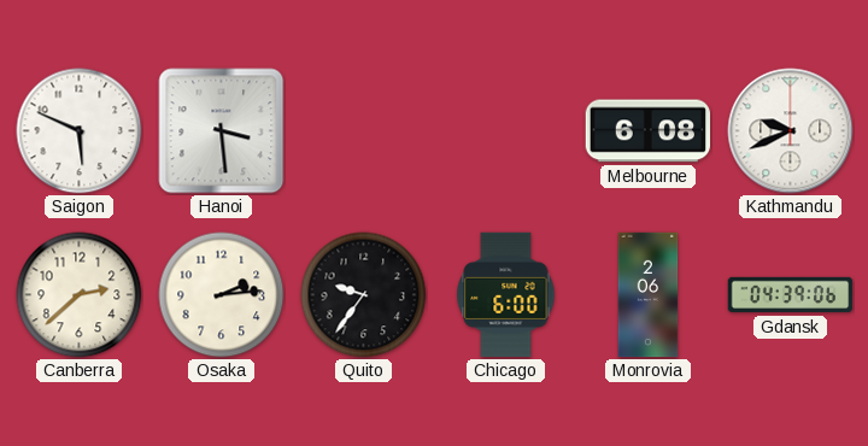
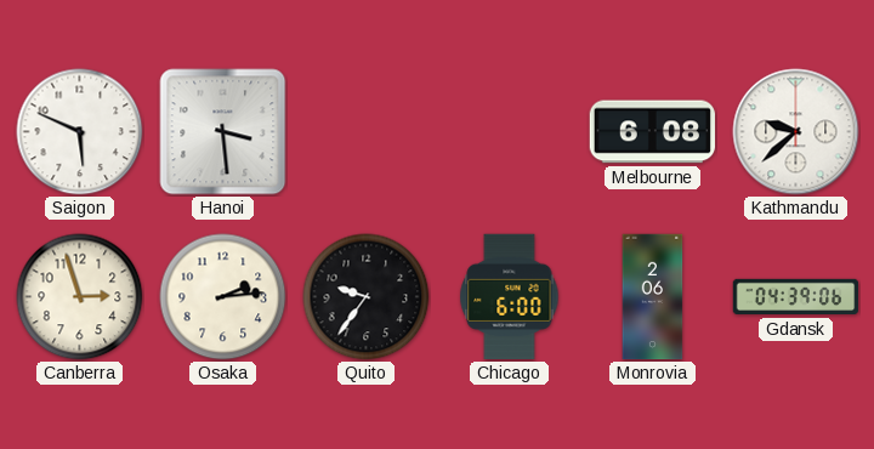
Kathmandu: 9:41 -> 9:38 (796, 132)
Canberra: 2:38 -> 2:57 (80, 297)
